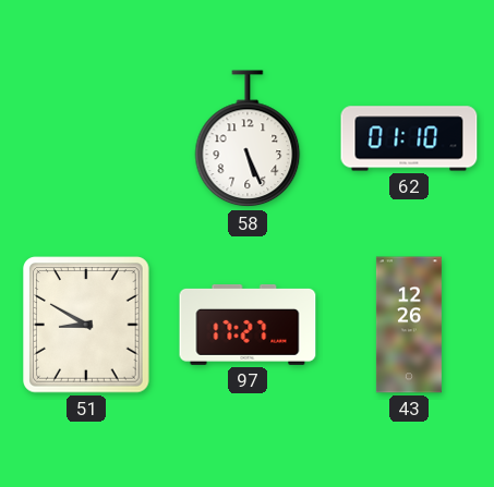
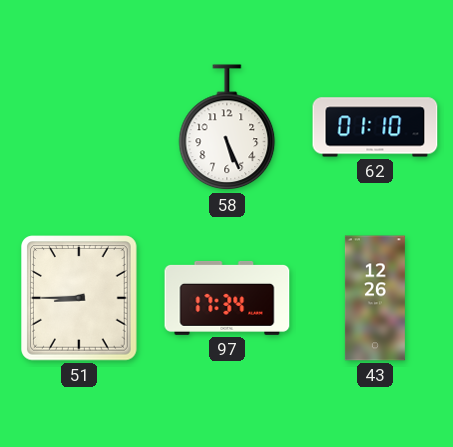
51: 8:50 -> 8:45 (79, 298)
97: 17:27 -> 17:34 (227, 298)
